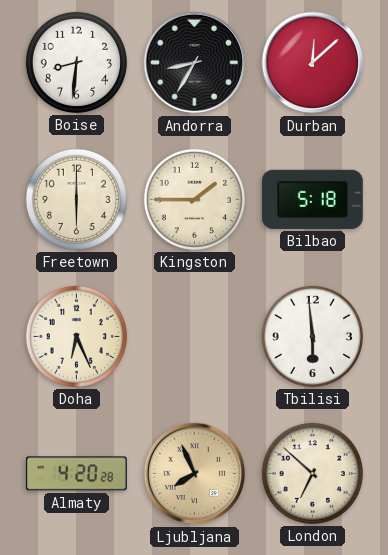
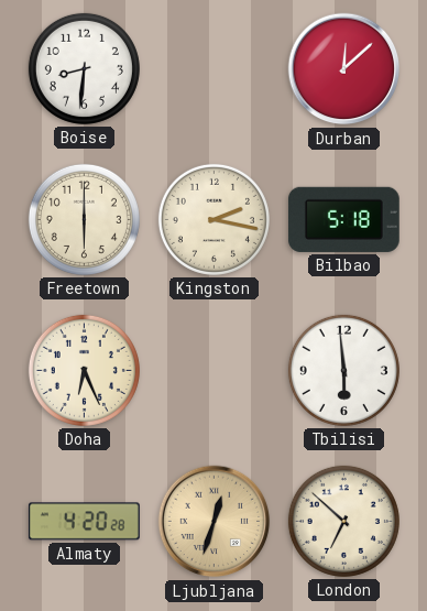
Andorra: 8:35 -> none (195, 63)
Kingston: 1:45 -> 2:17 (214, 219)
Ljubljana: 7:56 -> 12:33 (215, 522)
